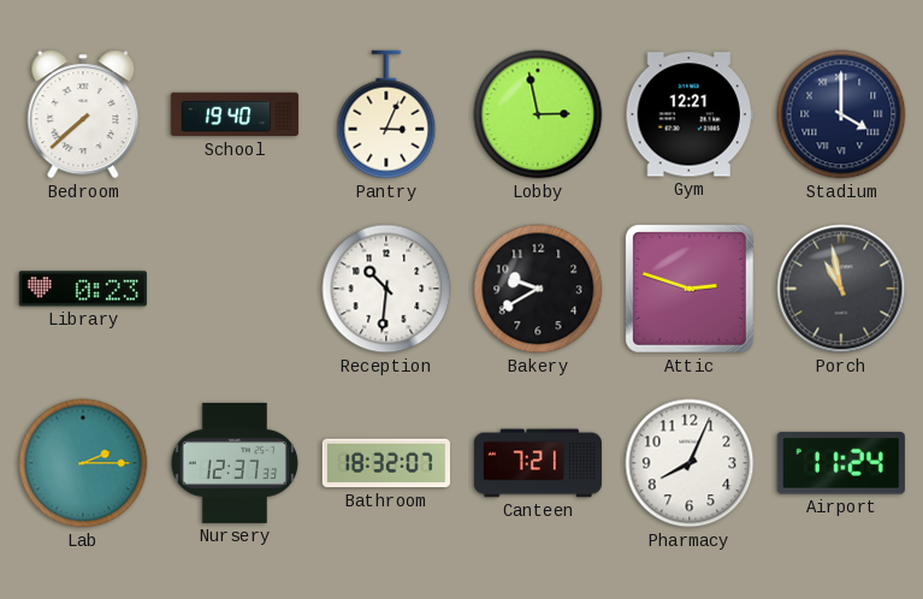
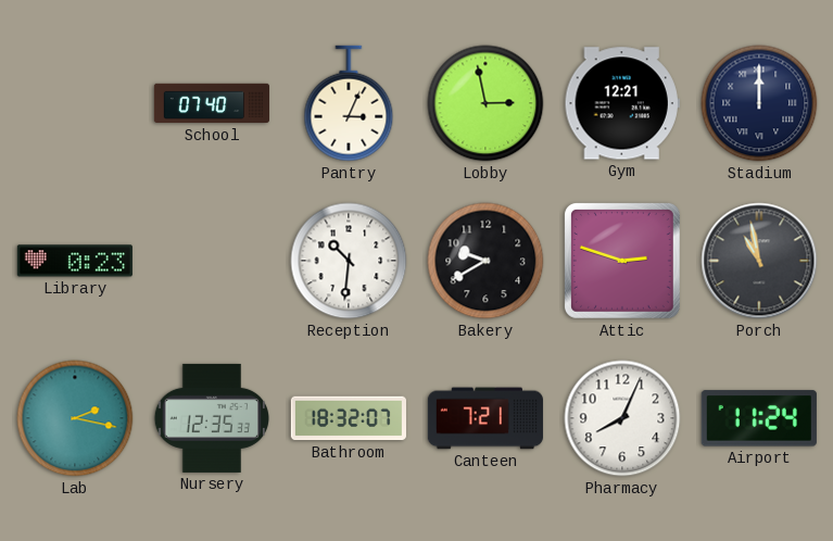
Bedroom: 7:38 -> none (83, 114)
School: 19:40 -> 07:40 (211, 103)
Stadium: 4:00 -> 12:00 (759, 103)
Lab: 2:15 -> 2:17 (75, 418)
Nursery: 12:37 -> 12:35 (212, 418)
